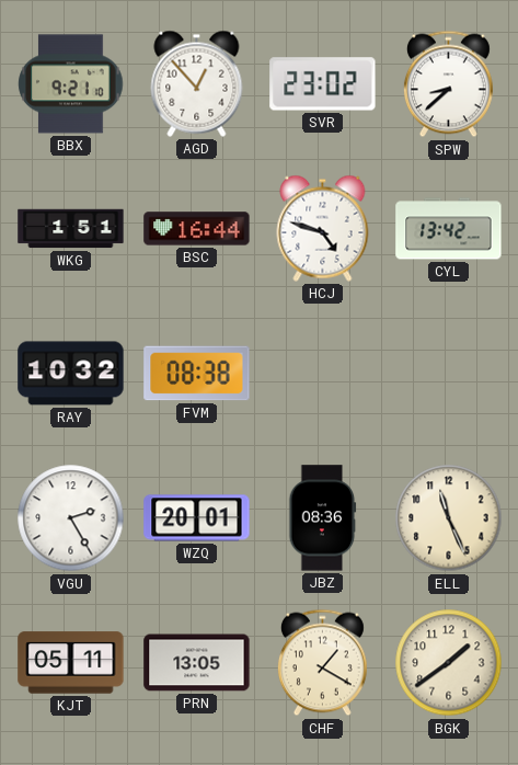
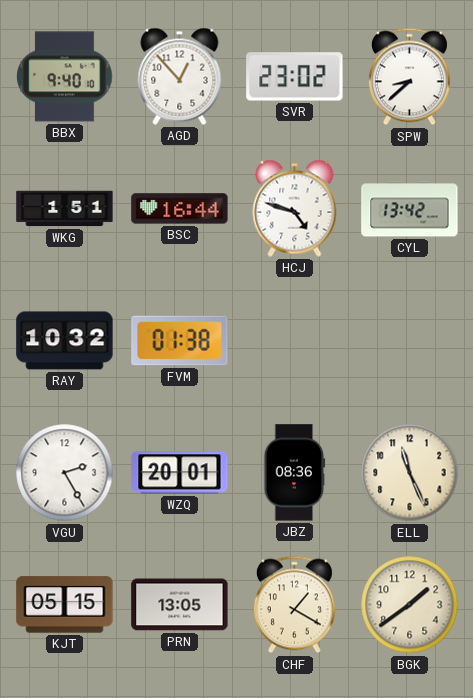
BBX: 9:21 -> 9:40 (65, 77)
FVM: 08:38 -> 01:38 (180, 341)
KJT: 05:11 -> 05:15 (65, 605)
